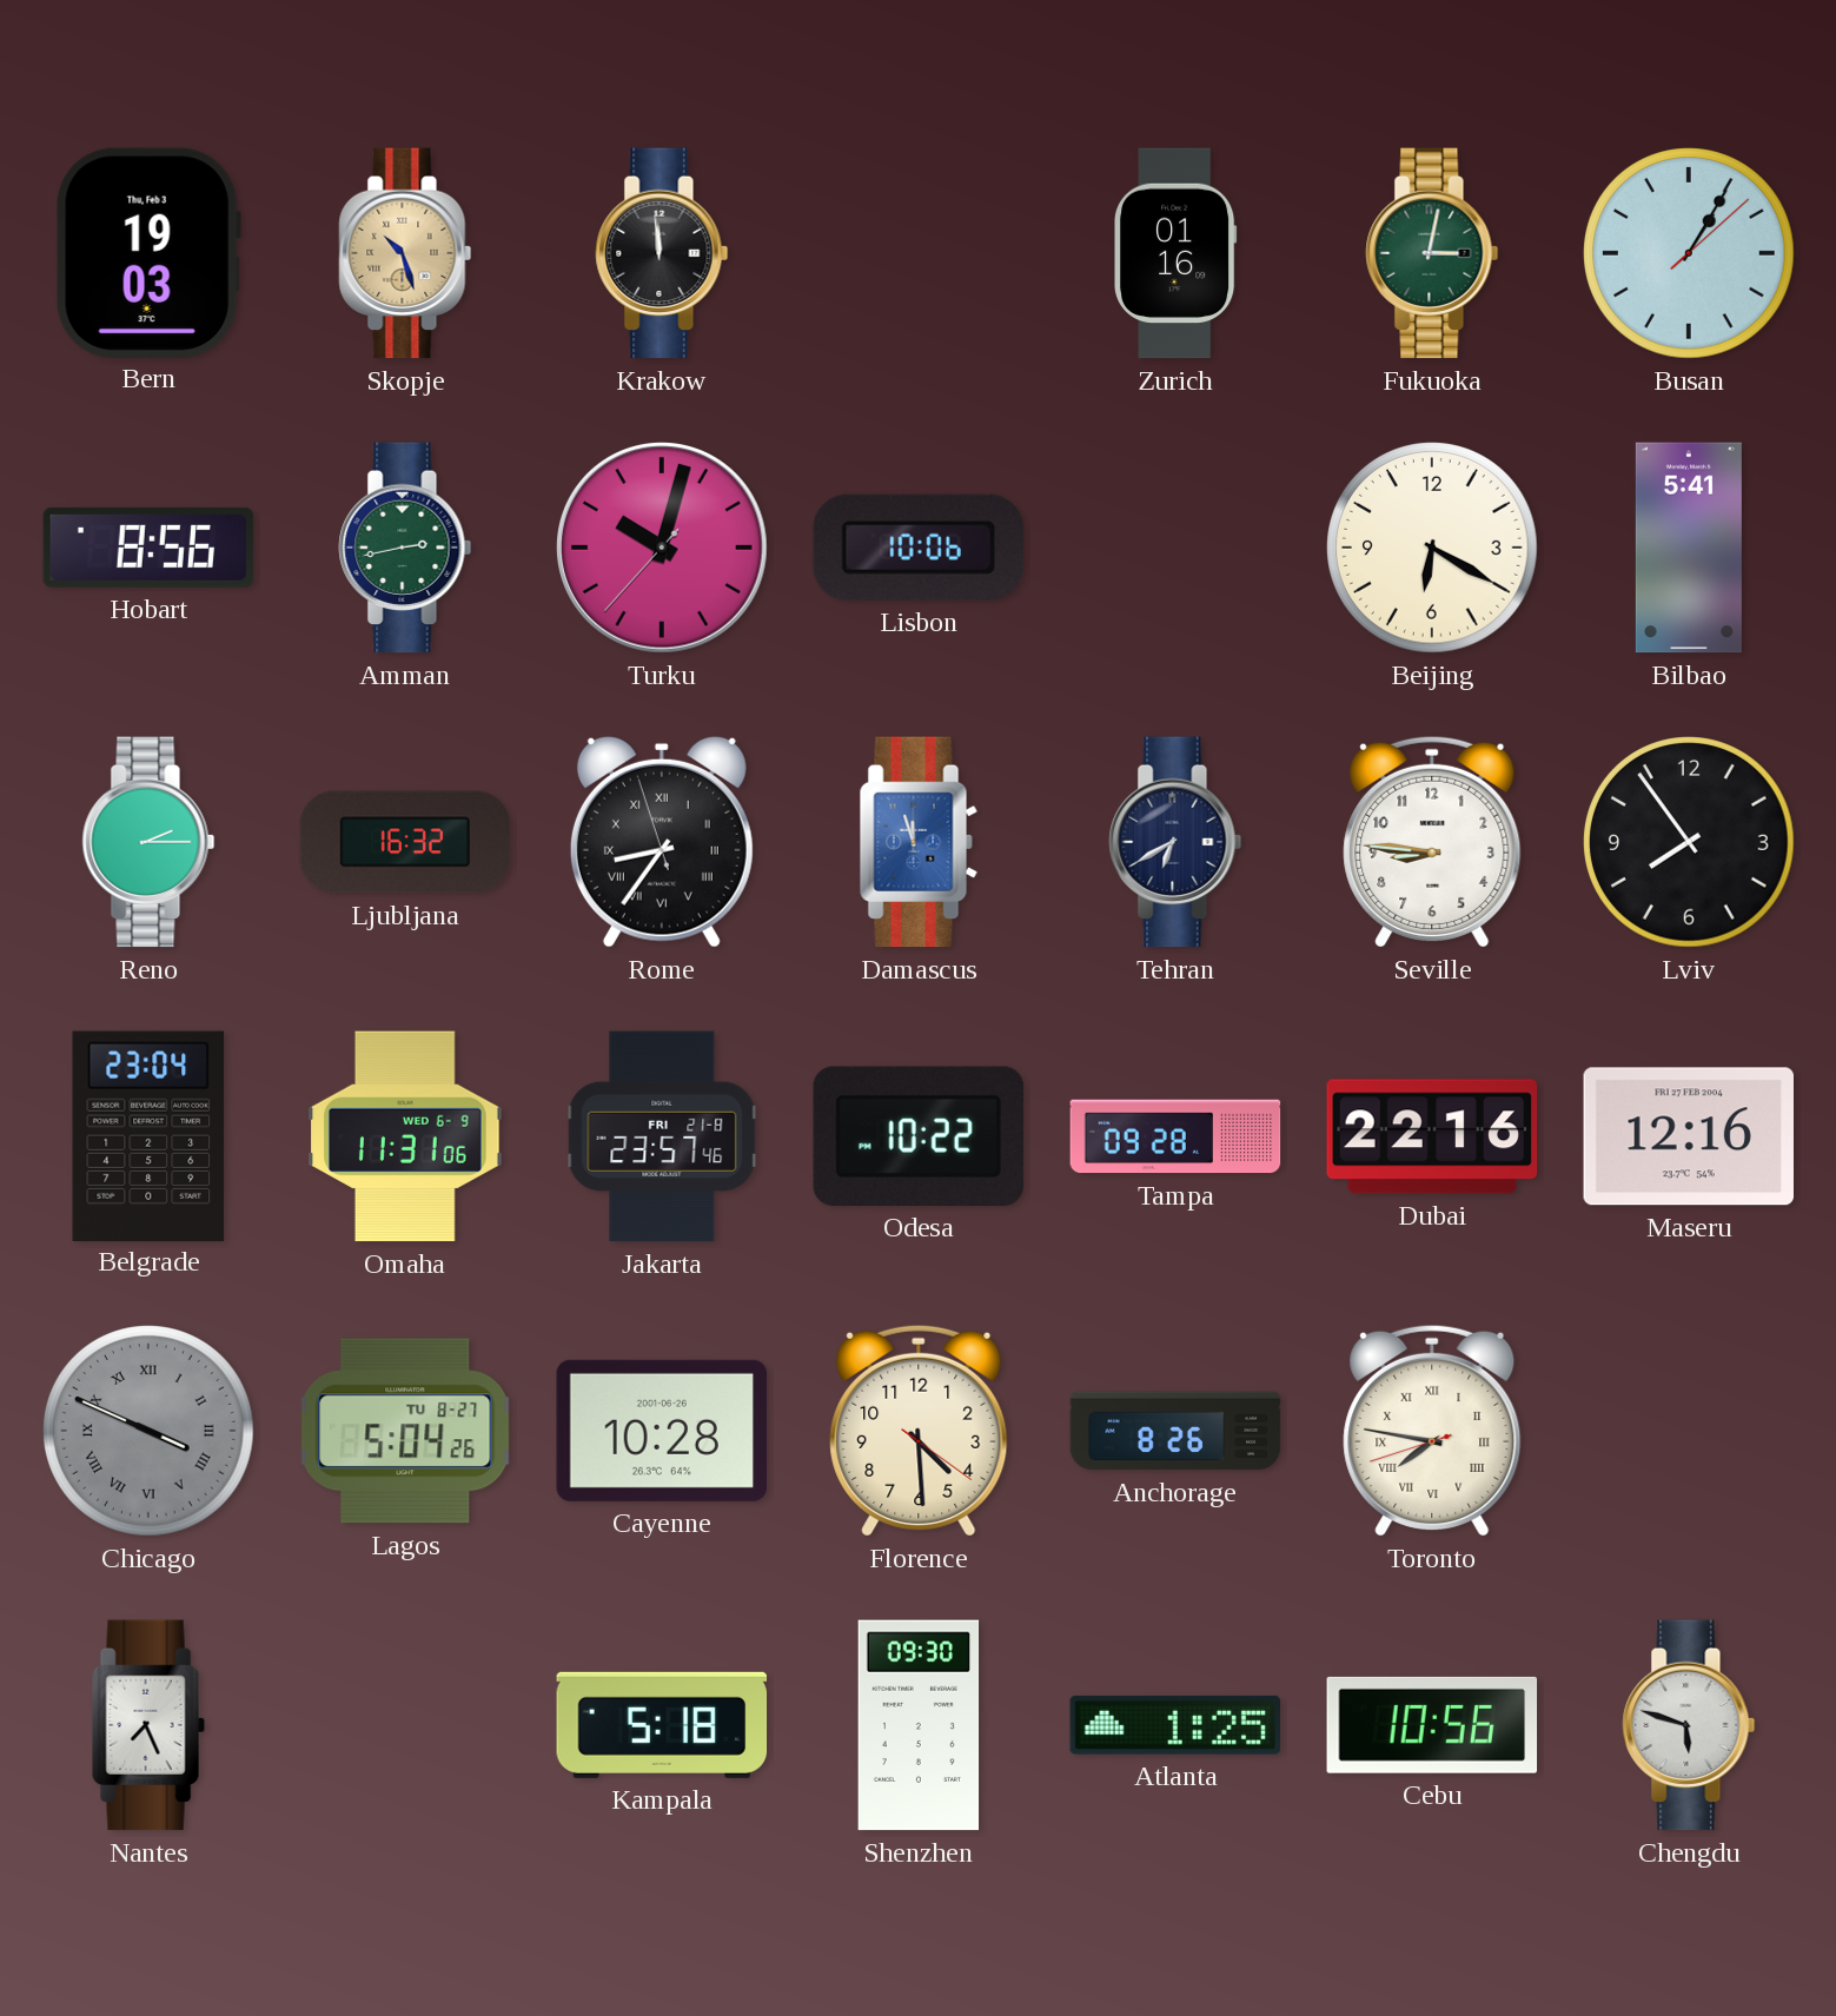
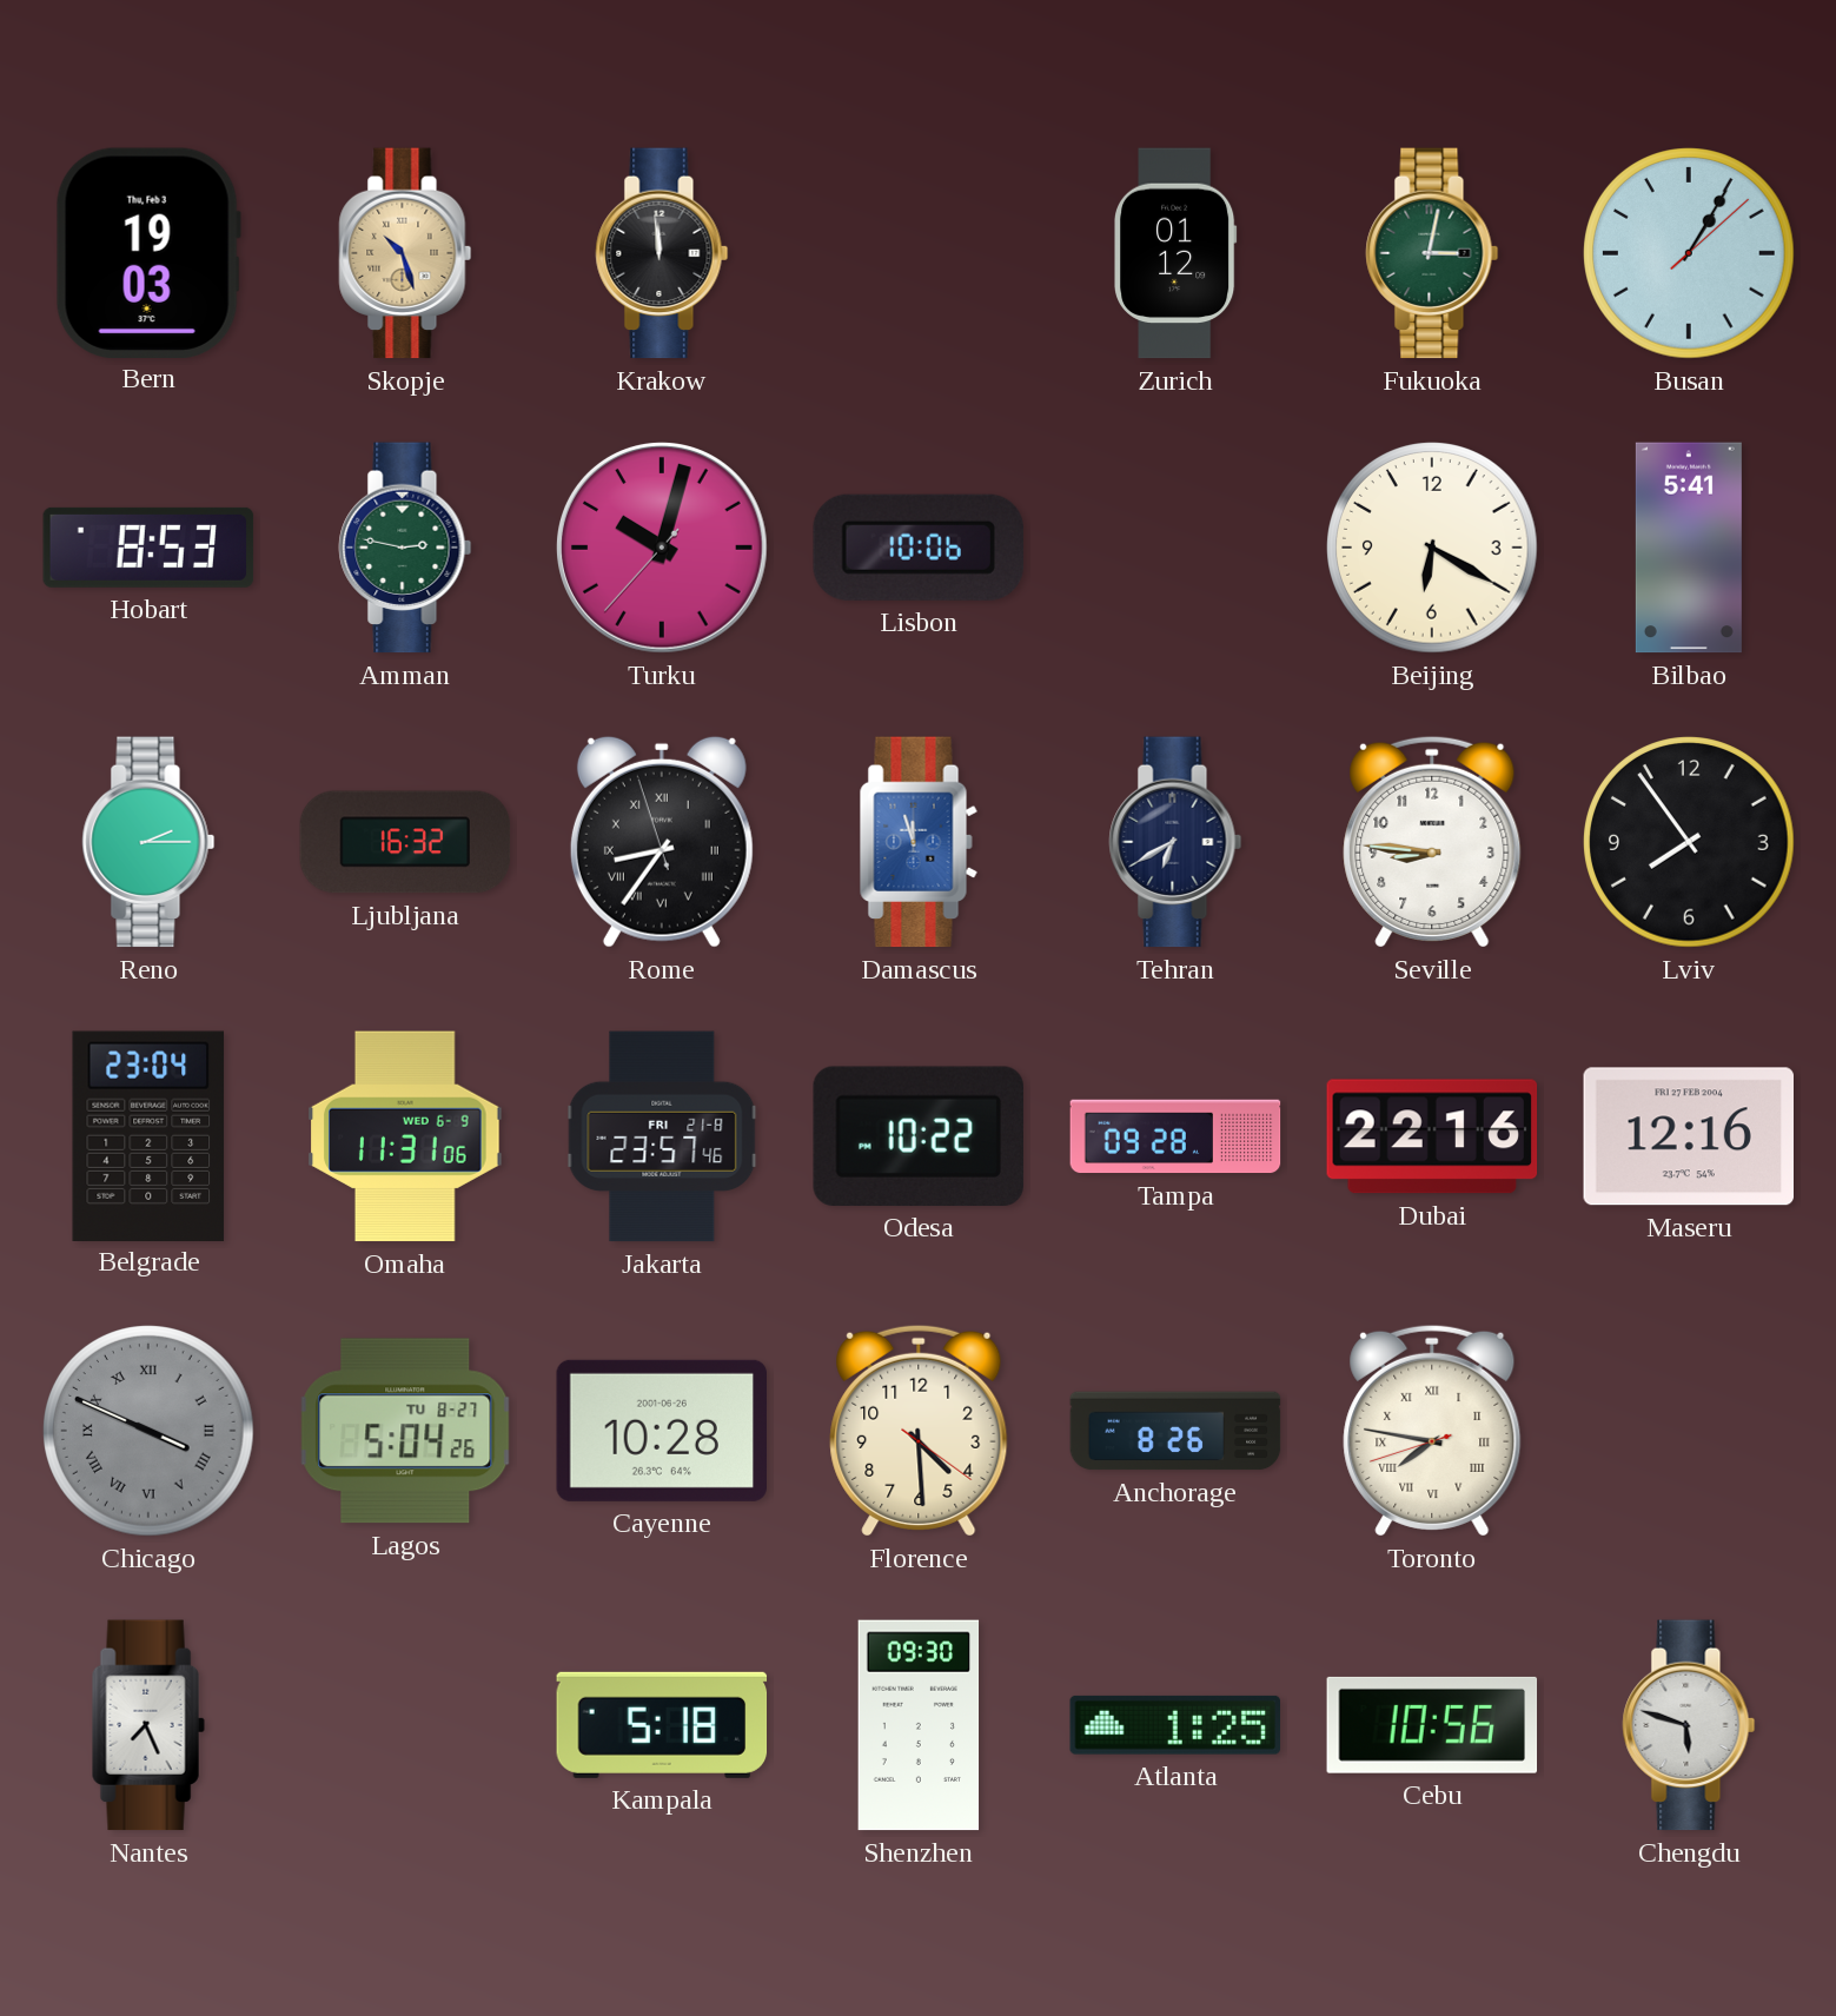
Zurich: 01:16 -> 01:12 (1177, 253)
Hobart: 8:56 -> 8:53 (148, 548)
Amman: 2:43 -> 2:47 (405, 548)
